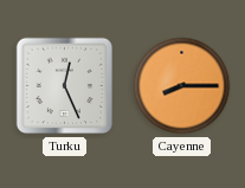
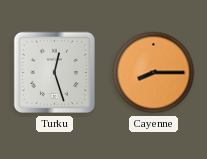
Turku: 12:26 -> 12:27 (55, 73)
